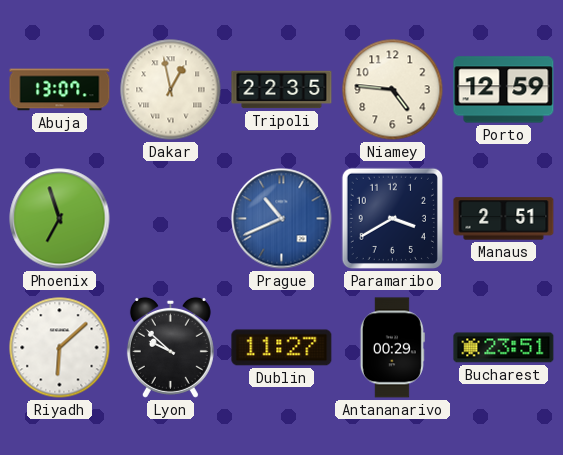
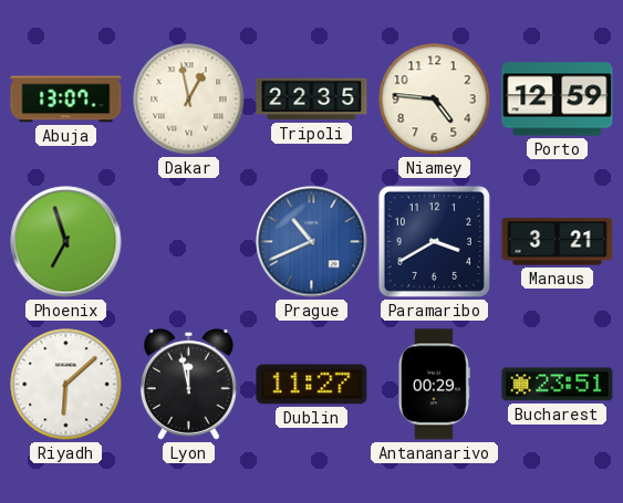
Manaus: 2:51 -> 3:21 (558, 242)
Lyon: 9:52 -> 11:58 (188, 384)
